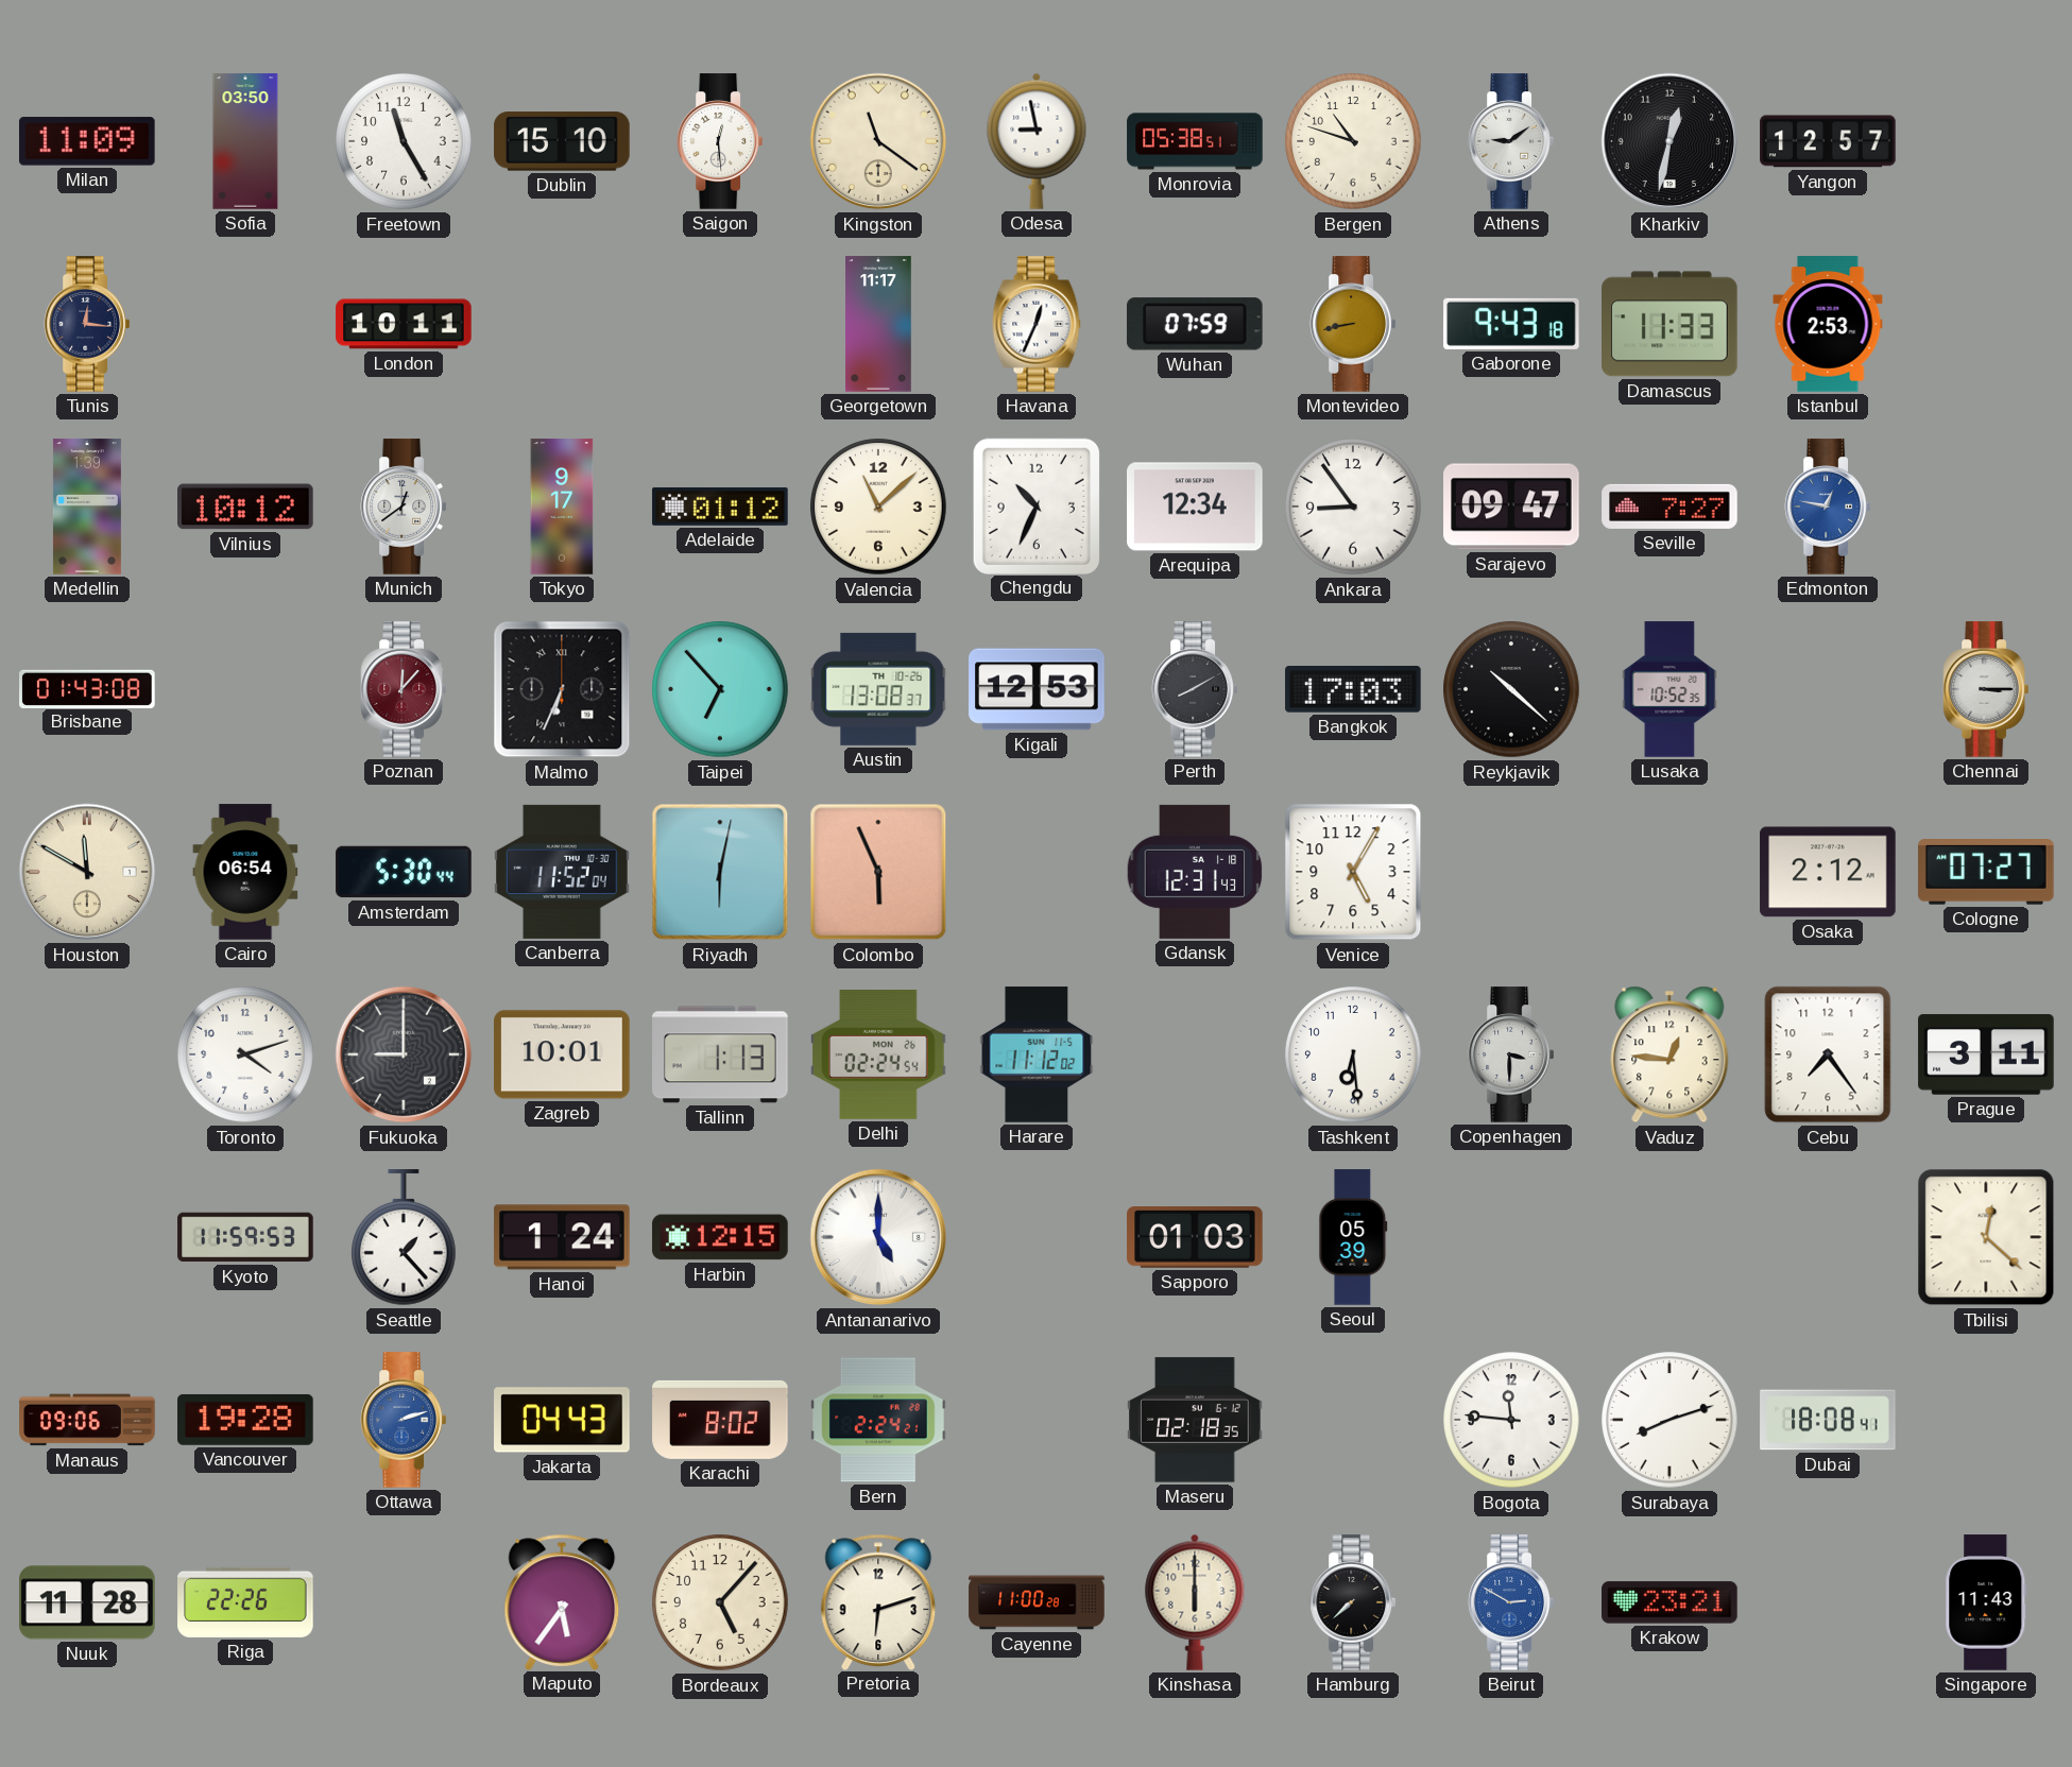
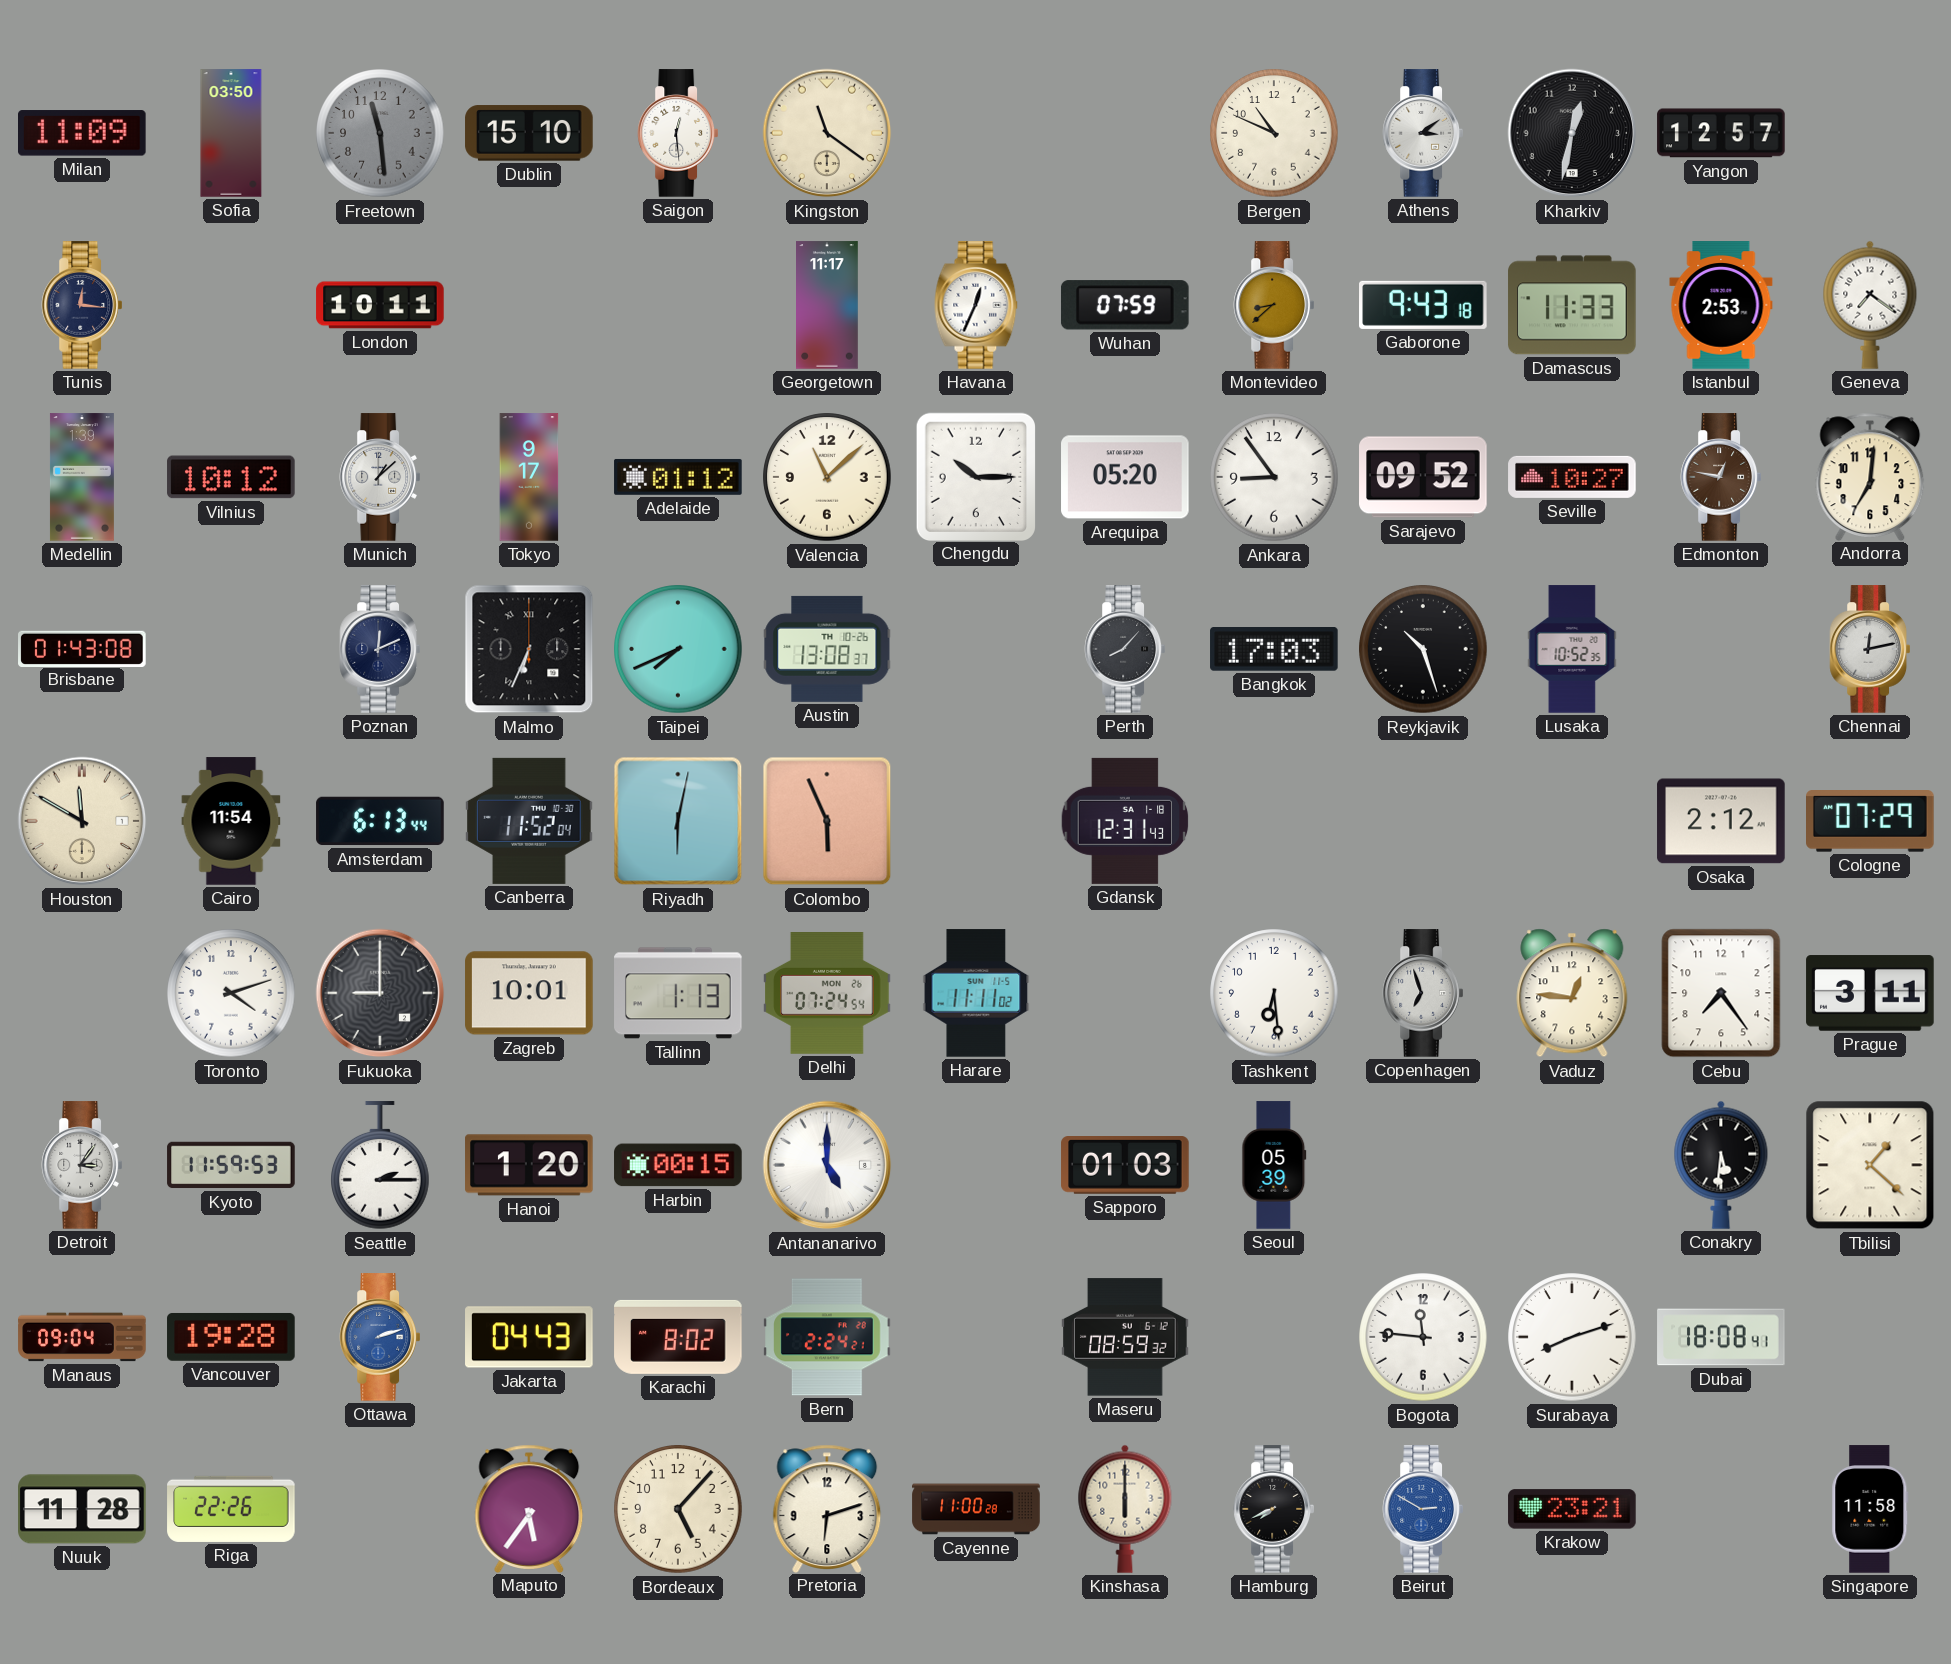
Freetown: 11:25 -> 11:29 (380, 133)
Freetown dial: white -> grey (380, 133)
Odesa: 8:58 -> none (1037, 141)
Monrovia: 05:38 -> none (1195, 141)
Bergen: 10:48 -> 10:49 (1274, 133)
Athens: 9:09 -> 3:09 (1422, 133)
Montevideo: 8:43 -> 8:38 (1273, 305)
Geneva: none -> 7:21 (1870, 305)
Munich: 12:39 -> 1:08 (379, 477)
Chengdu: 10:34 -> 10:15 (976, 476)
Arequipa: 12:34 -> 05:20 (1125, 477)
Sarajevo: 09:47 -> 09:52 (1423, 477)
Seville: 7:27 -> 10:27 (1572, 477)
Edmonton dial: blue -> brown (1720, 477)
Andorra: none -> 7:01 (1870, 476)
Poznan: 12:07 -> 12:11 (379, 649)
Poznan dial: burgundy -> navy (379, 649)
Taipei: 6:53 -> 7:41 (678, 649)
Kigali: 12:53 -> none (1037, 689)
Perth: 8:10 -> 8:07 (1124, 649)
Reykjavik: 10:22 -> 10:27 (1423, 649)
Chennai: 3:15 -> 12:13 (1869, 649)
Cairo: 06:54 -> 11:54 (231, 821)
Amsterdam: 5:30 -> 6:13 (380, 821)
Venice: 5:05 -> none (1353, 872)
Cologne: 07:27 -> 07:29 (1871, 821)
Delhi: 02:24 -> 07:24 (827, 994)
Harare: 11:12 -> 11:11 (976, 993)
Copenhagen: 3:30 -> 6:57 (1422, 993)
Detroit: none -> 3:06 (81, 1165)
Seattle: 1:23 -> 2:15 (380, 1166)
Hanoi: 1:24 -> 1:20 (529, 1165)
Harbin: 12:15 -> 00:15 (678, 1165)
Conakry: none -> 5:31 (1721, 1165)
Tbilisi: 12:22 -> 1:22 (1870, 1165)
Manaus: 09:06 -> 09:04 (82, 1337)
Maseru: 02:18 -> 08:59 (1125, 1337)
Hamburg: 7:38 -> 7:41 (1273, 1509)
Singapore: 11:43 -> 11:58 (1870, 1509)
